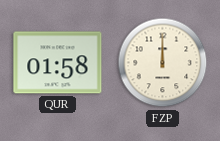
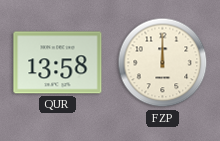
QUR: 01:58 -> 13:58 (58, 63)
